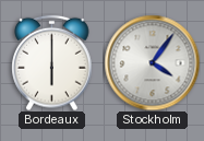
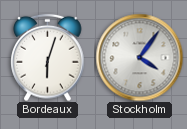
Bordeaux: 6:00 -> 6:03 (48, 57)
